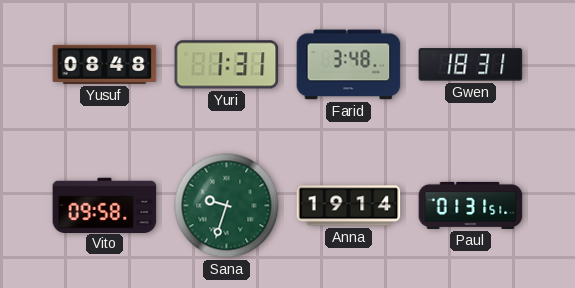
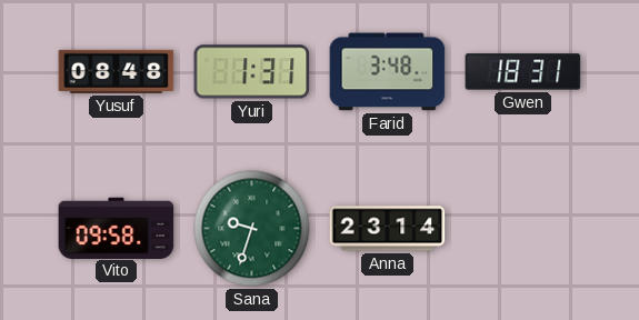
Anna: 19:14 -> 23:14 (388, 229)
Paul: 01:31 -> none (471, 205)
